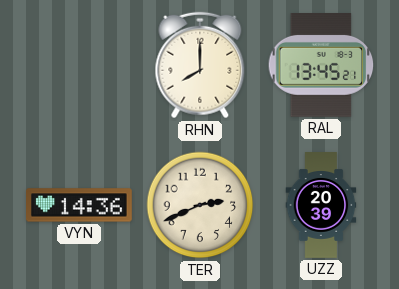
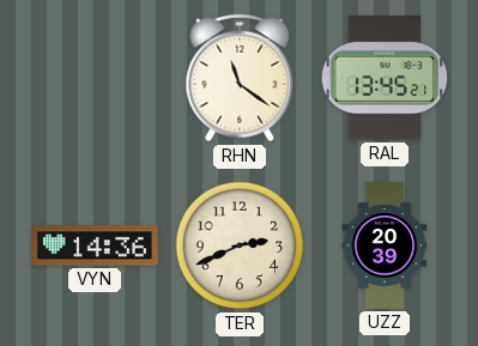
RHN: 8:00 -> 11:21 (240, 78)
